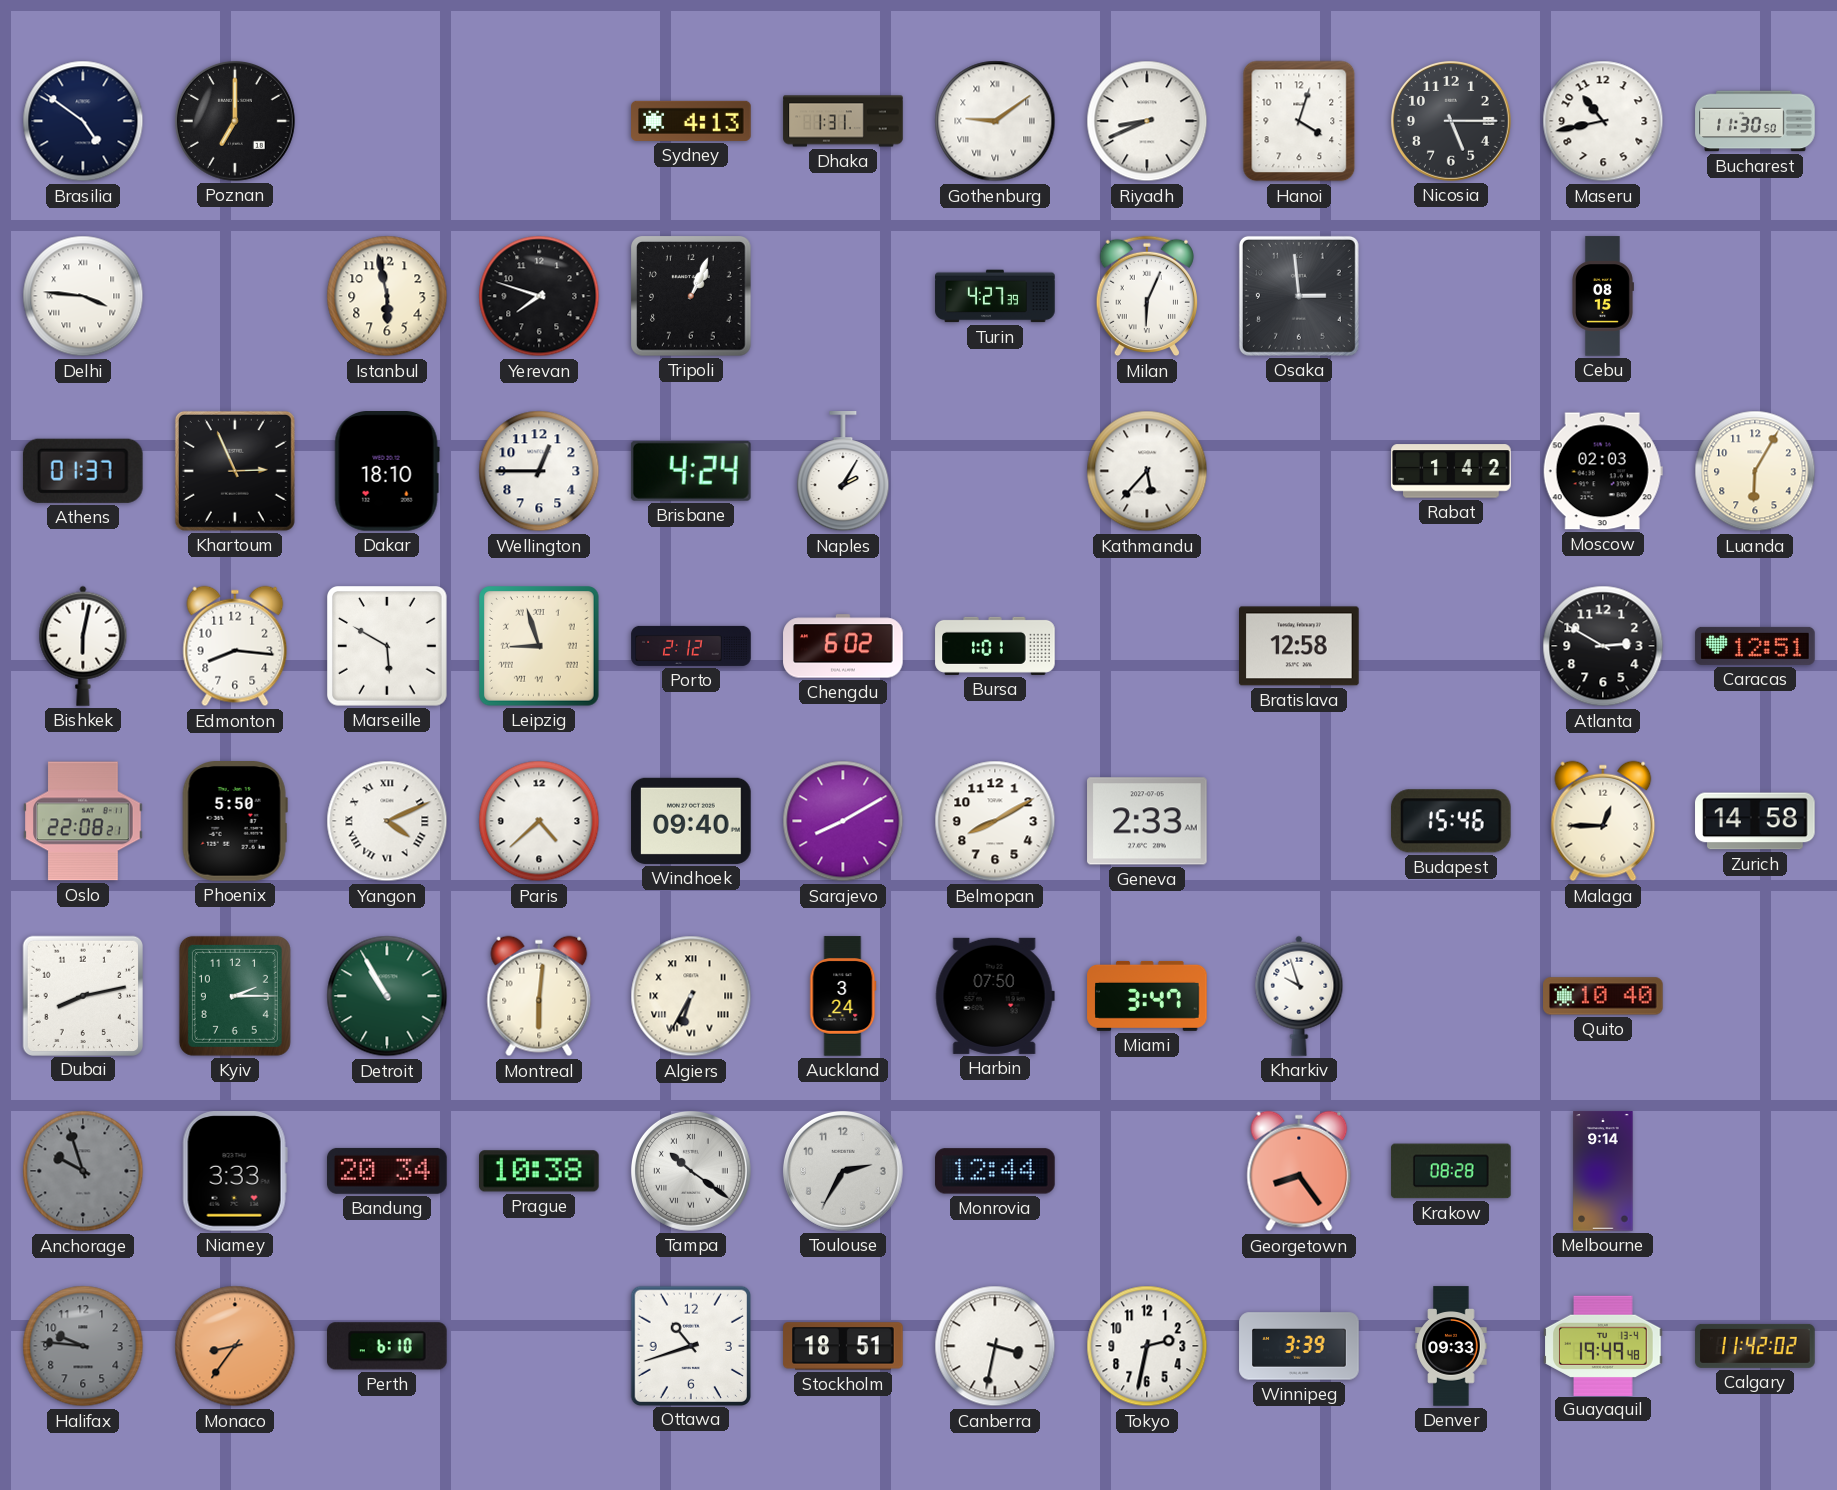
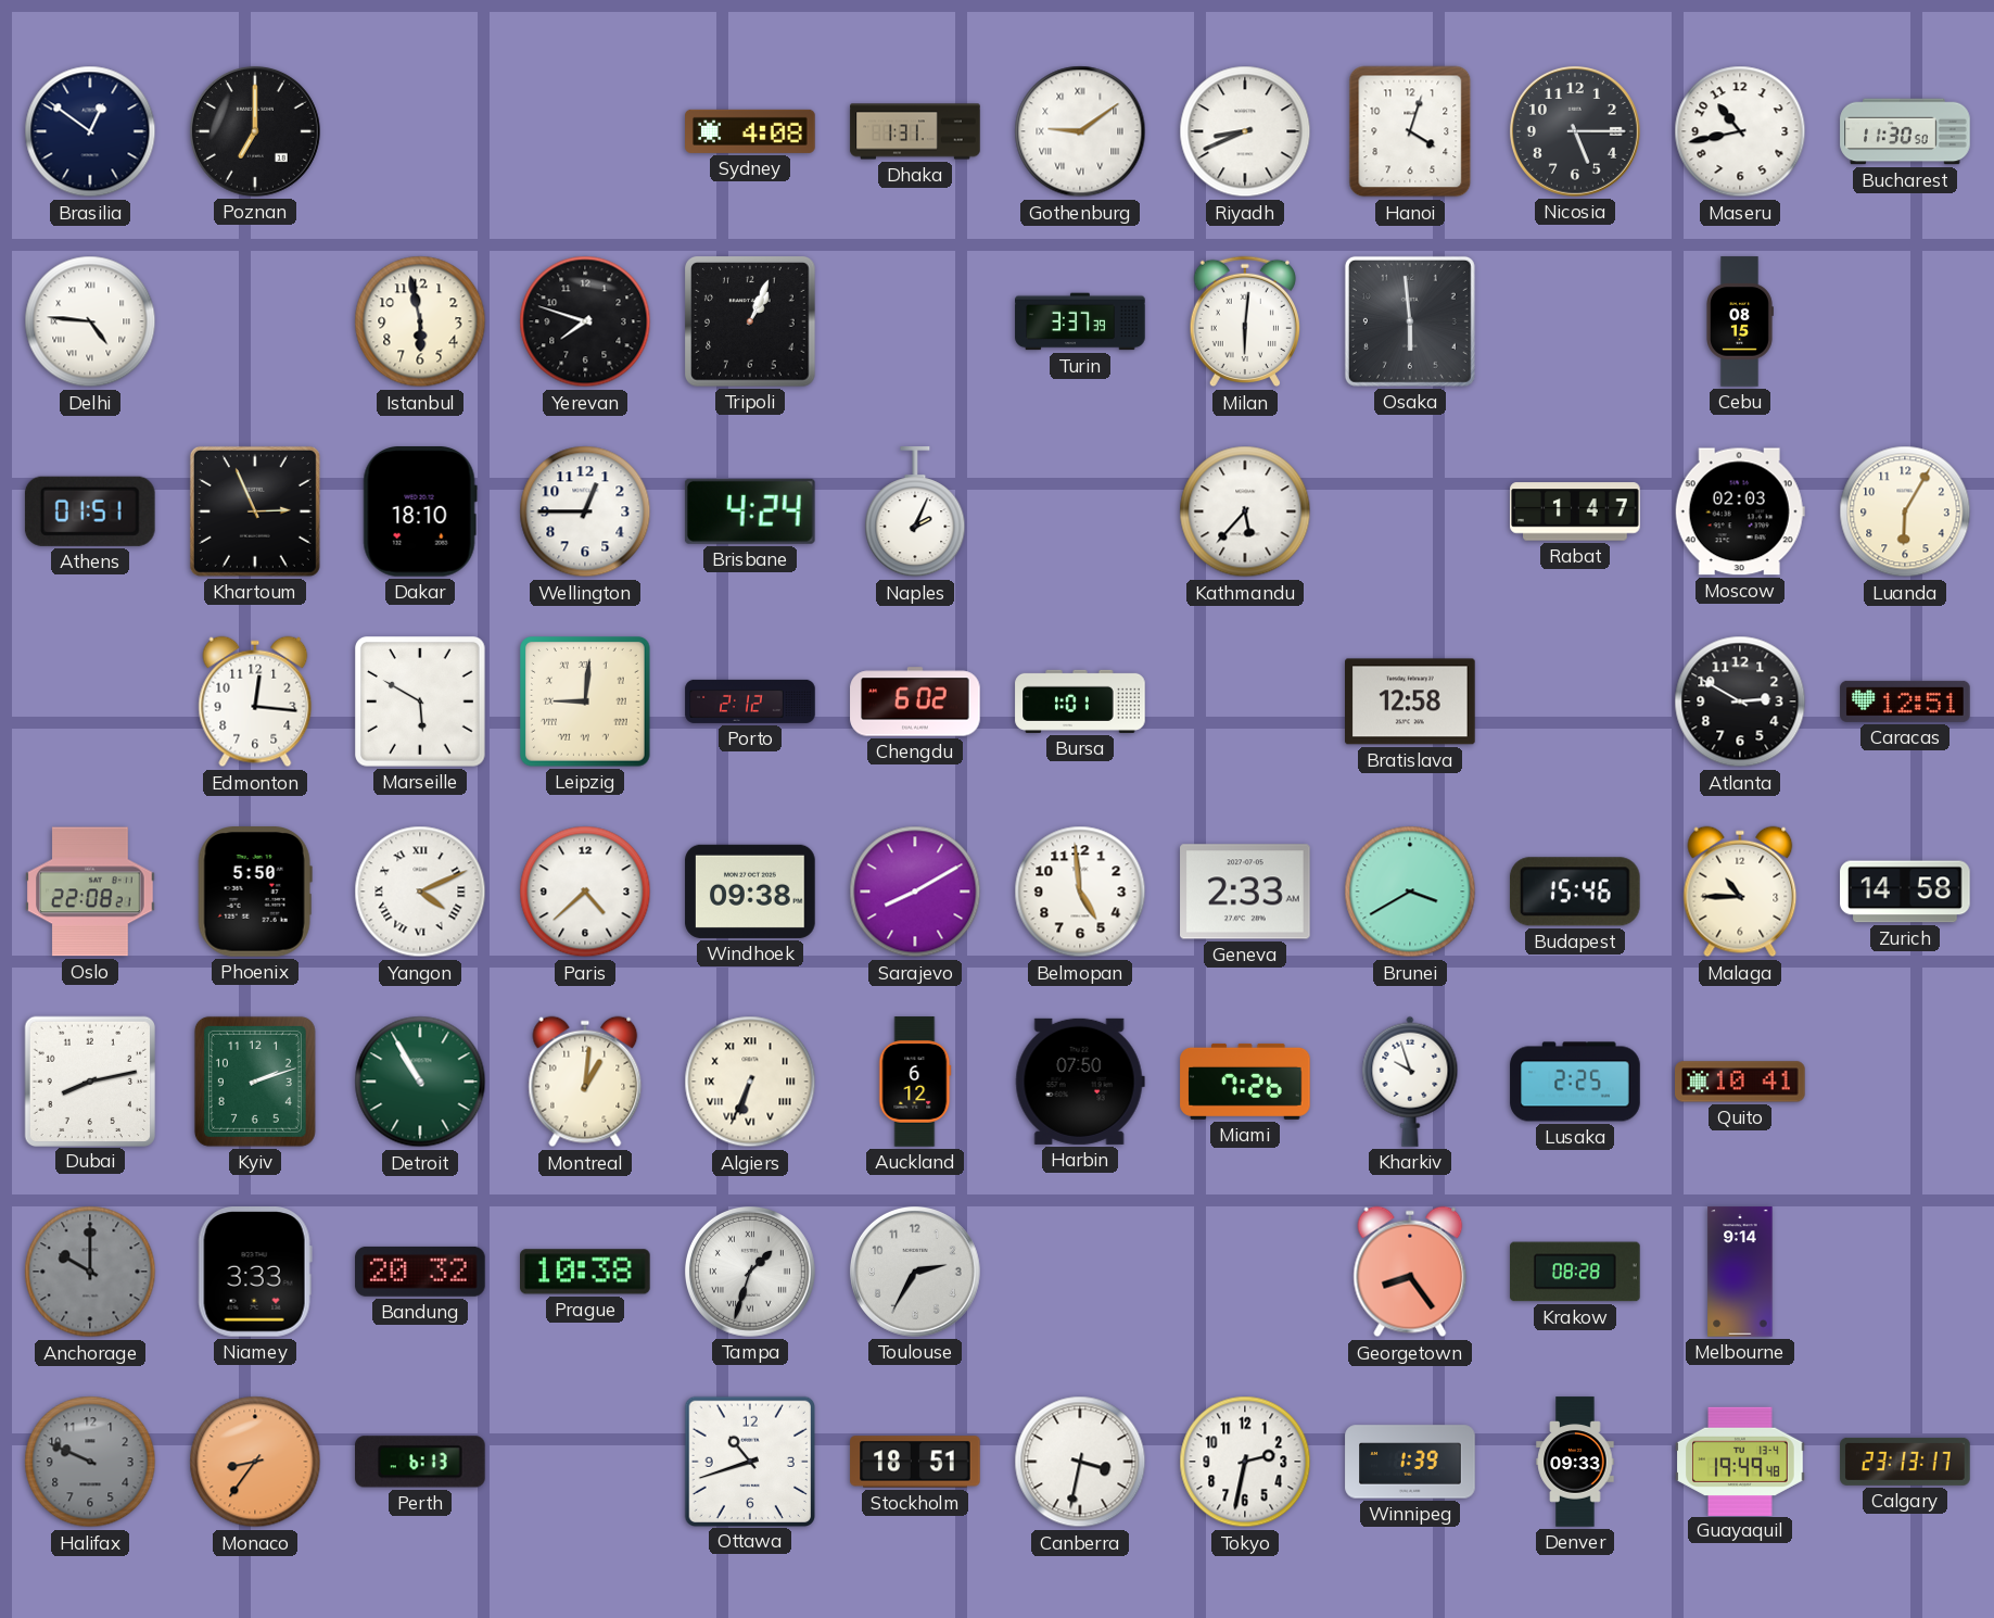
Brasilia: 4:51 -> 12:51 (90, 131)
Sydney: 4:13 -> 4:08 (750, 131)
Delhi: 3:46 -> 4:46 (90, 321)
Turin: 4:27 -> 3:37 (1080, 321)
Milan: 6:04 -> 6:01 (1244, 321)
Osaka: 2:59 -> 5:59 (1410, 321)
Athens: 01:37 -> 01:51 (90, 511)
Naples: 2:05 -> 2:04 (915, 513)
Rabat: 1:42 -> 1:47 (1575, 511)
Bishkek: 6:02 -> none (83, 646)
Edmonton: 8:16 -> 12:16 (255, 701)
Leipzig: 8:57 -> 9:01 (586, 703)
Windhoek: 09:40 -> 09:38 (750, 892)
Belmopan: 8:10 -> 4:59 (1080, 892)
Brunei: none -> 3:40 (1410, 892)
Malaga: 12:45 -> 10:45 (1740, 892)
Kyiv: 2:15 -> 2:12 (255, 1082)
Montreal: 6:01 -> 1:01 (585, 1082)
Algiers: 6:35 -> 6:34 (750, 1082)
Auckland: 3:24 -> 6:12 (915, 1082)
Miami: 3:47 -> 7:26 (1245, 1082)
Lusaka: none -> 2:25 (1575, 1082)
Quito: 10:40 -> 10:41 (1740, 1082)
Anchorage: 9:57 -> 10:00 (90, 1272)
Bandung: 20:34 -> 20:32 (421, 1272)
Tampa: 10:21 -> 1:33 (750, 1272)
Monrovia: 12:44 -> none (995, 1171)
Halifax: 9:46 -> 9:49 (90, 1462)
Perth: 6:10 -> 6:13 (421, 1462)
Winnipeg: 3:39 -> 1:39 (1410, 1462)
Calgary: 11:42 -> 23:13 (1905, 1462)
